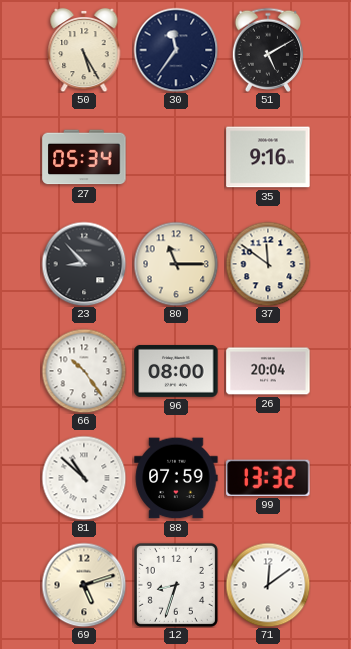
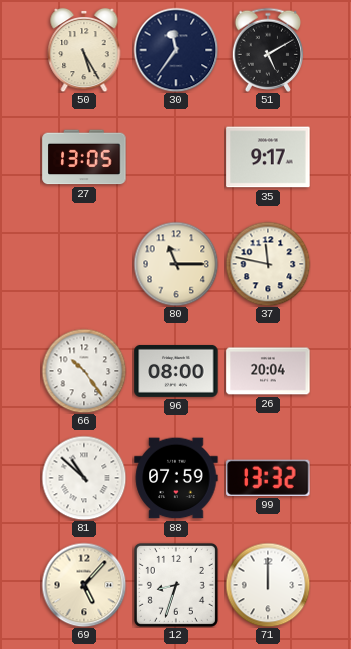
27: 05:34 -> 13:05 (84, 157)
35: 9:16 -> 9:17 (268, 157)
23: 8:53 -> none (84, 264)
37: 11:51 -> 11:47 (268, 264)
69: 5:12 -> 5:07 (84, 585)
71: 12:09 -> 12:00 (268, 585)
